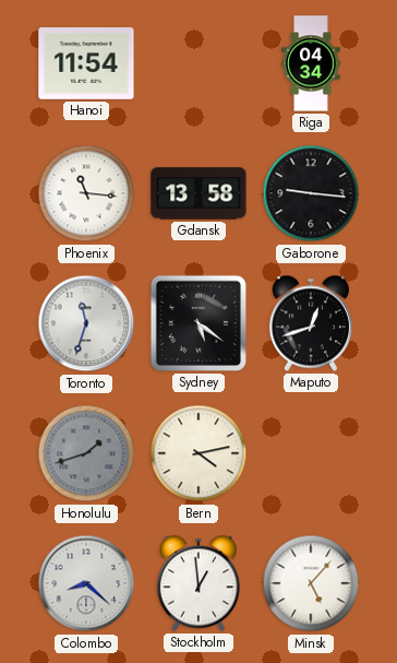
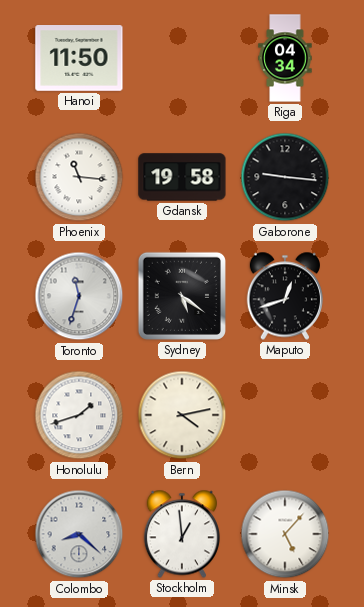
Hanoi: 11:54 -> 11:50 (79, 59)
Gdansk: 13:58 -> 19:58 (182, 177)
Honolulu dial: grey -> white (79, 415)
